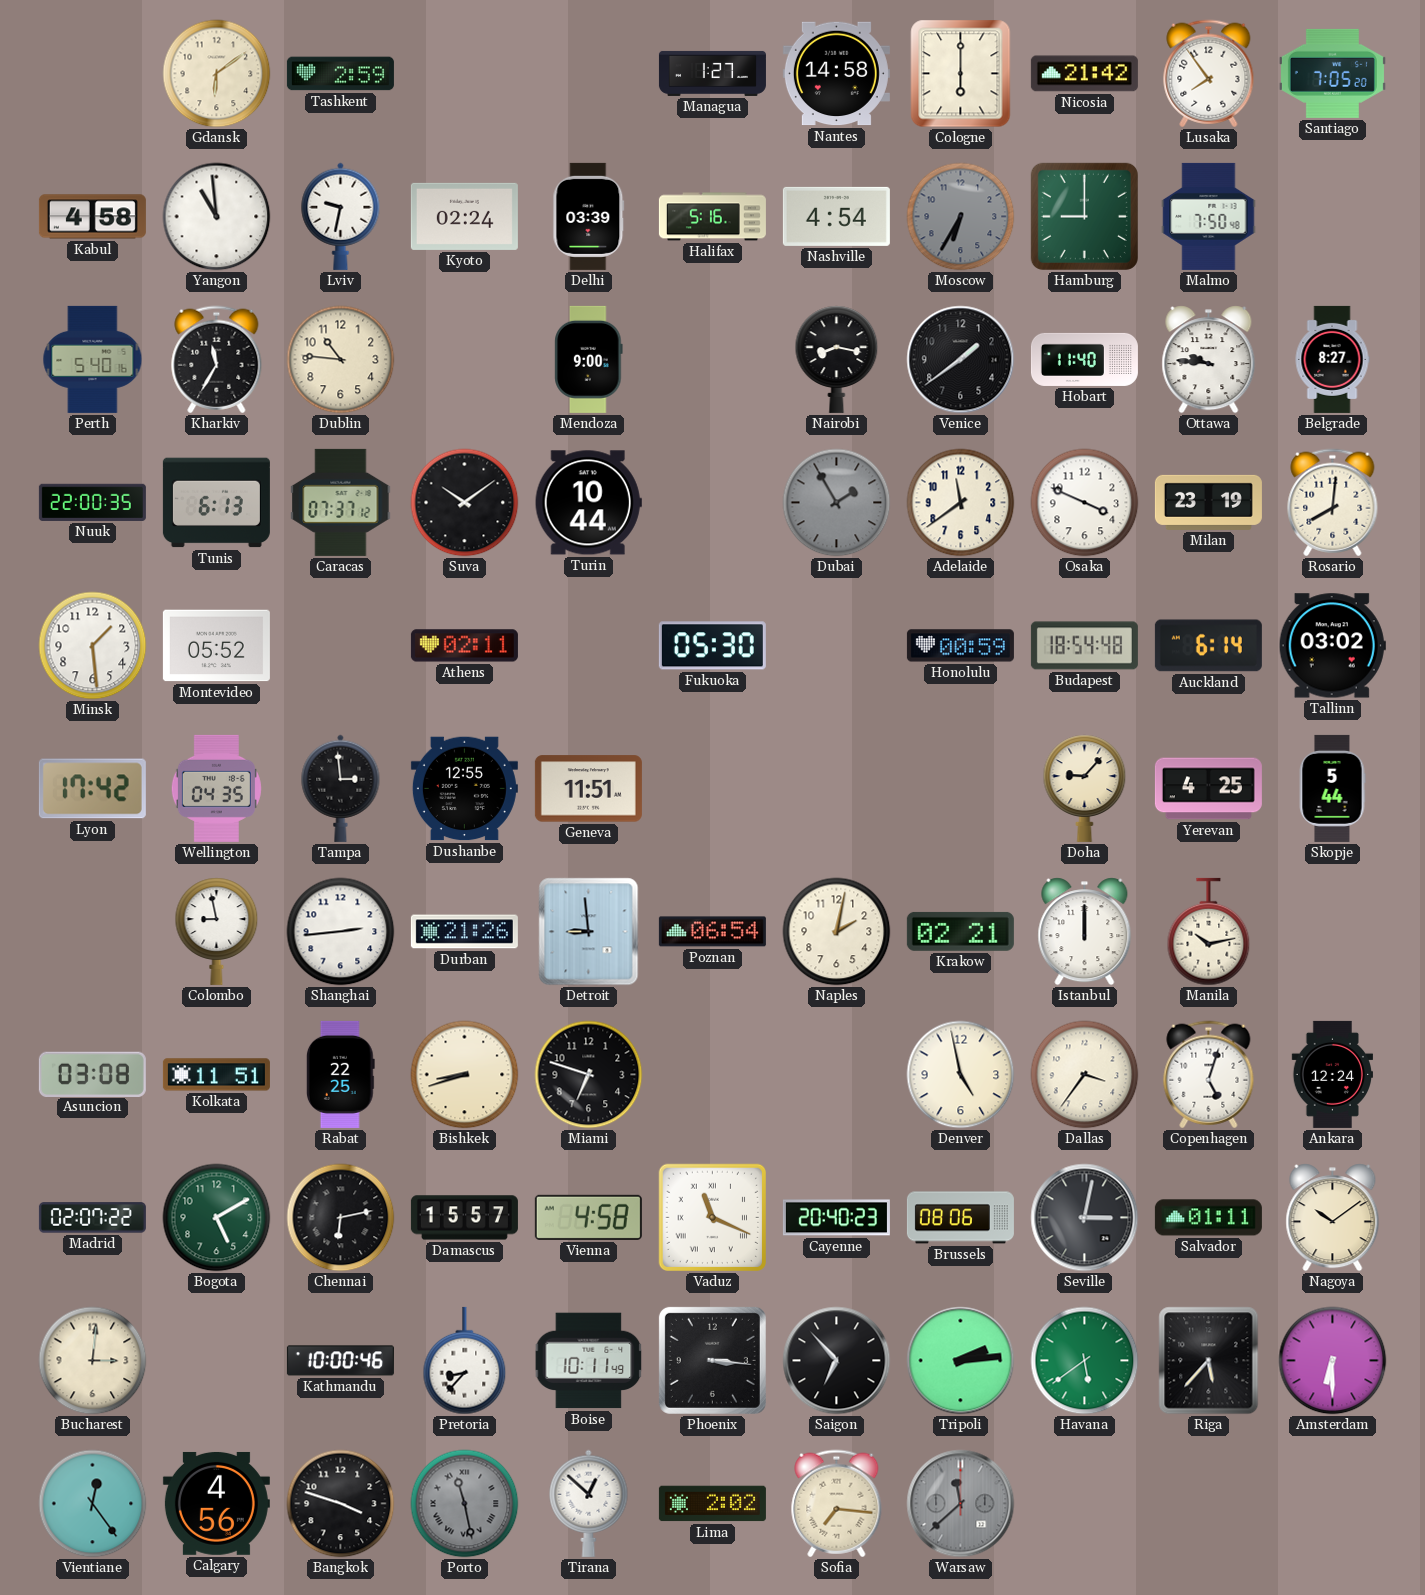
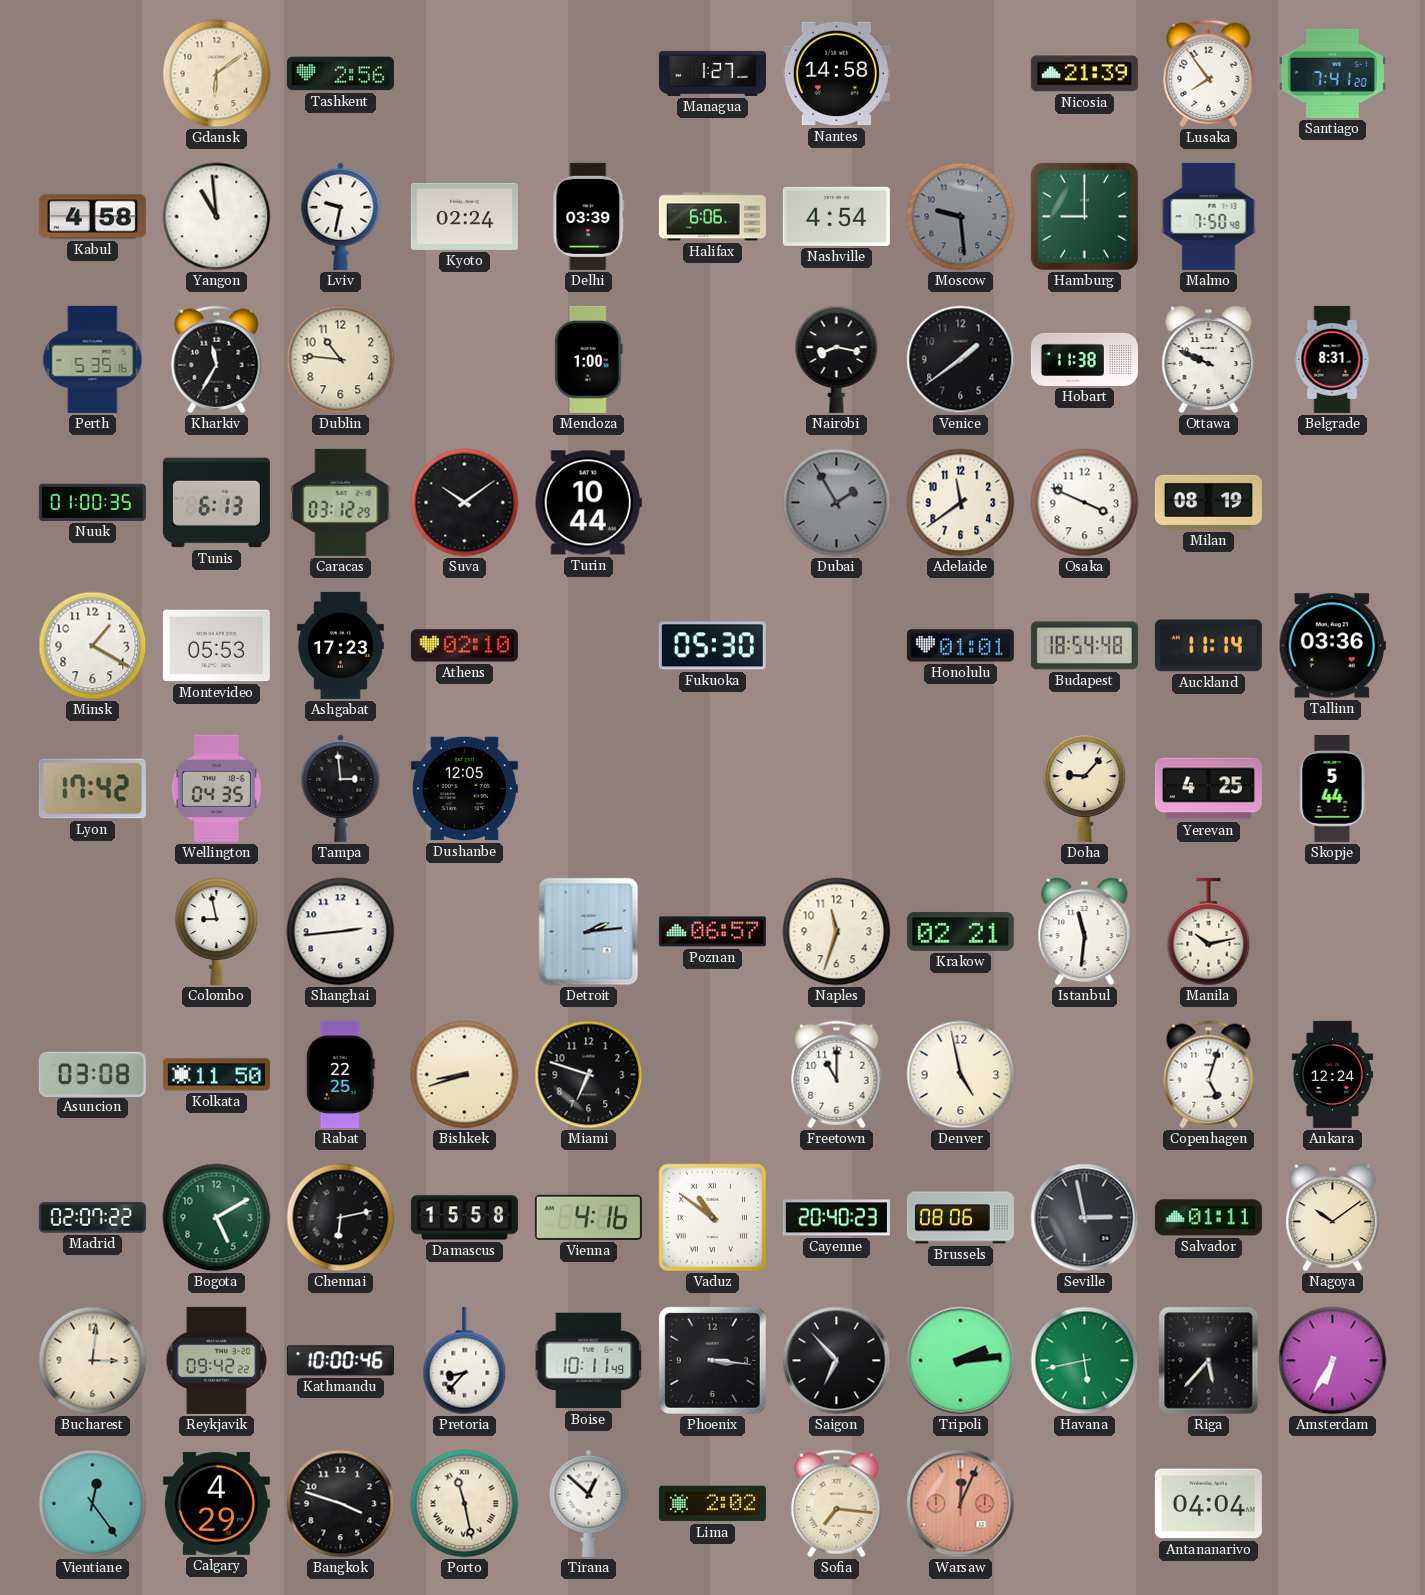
Tashkent: 2:59 -> 2:56 (340, 74)
Cologne: 6:00 -> none (961, 74)
Nicosia: 21:42 -> 21:39 (1084, 74)
Santiago: 7:05 -> 7:41 (1332, 73)
Halifax: 5:16 -> 6:06 (712, 217)
Moscow: 6:35 -> 9:29 (961, 217)
Perth: 5:40 -> 5:35 (93, 359)
Mendoza: 9:00 -> 1:00 (589, 359)
Hobart: 11:40 -> 11:38 (1084, 359)
Ottawa: 9:46 -> 9:49 (1209, 360)
Belgrade: 8:27 -> 8:31 (1332, 359)
Nuuk: 22:00 -> 01:00 (92, 502)
Caracas: 07:37 -> 03:12 (341, 502)
Milan: 23:19 -> 08:19 (1208, 502)
Rosario: 8:01 -> none (1333, 503)
Minsk: 1:29 -> 1:20 (93, 646)
Montevideo: 05:52 -> 05:53 (216, 646)
Ashgabat: none -> 17:23 (340, 645)
Athens: 02:11 -> 02:10 (464, 646)
Honolulu: 00:59 -> 01:01 (960, 646)
Auckland: 6:14 -> 11:14 (1208, 646)
Tallinn: 03:02 -> 03:36 (1332, 646)
Dushanbe: 12:55 -> 12:05 (464, 789)
Geneva: 11:51 -> none (588, 789)
Durban: 21:26 -> none (464, 932)
Detroit: 8:59 -> 2:14 (589, 932)
Poznan: 06:54 -> 06:57 (712, 932)
Naples: 2:02 -> 11:33 (837, 932)
Istanbul: 12:00 -> 11:31 (1085, 932)
Kolkata: 11:51 -> 11:50 (216, 1075)
Freetown: none -> 11:00 (837, 1075)
Dallas: 3:36 -> none (1085, 1075)
Damascus: 15:57 -> 15:58 (464, 1218)
Vienna: 4:58 -> 4:16 (588, 1217)
Vaduz: 11:19 -> 10:51 (713, 1218)
Seville: 3:02 -> 2:58 (1085, 1218)
Reykjavik: none -> 09:42 (216, 1360)
Havana: 5:39 -> 5:43 (1085, 1361)
Amsterdam: 6:30 -> 6:35 (1333, 1361)
Calgary: 4:56 -> 4:29 (216, 1503)
Porto dial: grey -> cream (465, 1504)
Warsaw: 11:38 -> 12:04 (961, 1504)
Warsaw dial: grey -> salmon (961, 1504)
Antananarivo: none -> 04:04 (1208, 1504)
